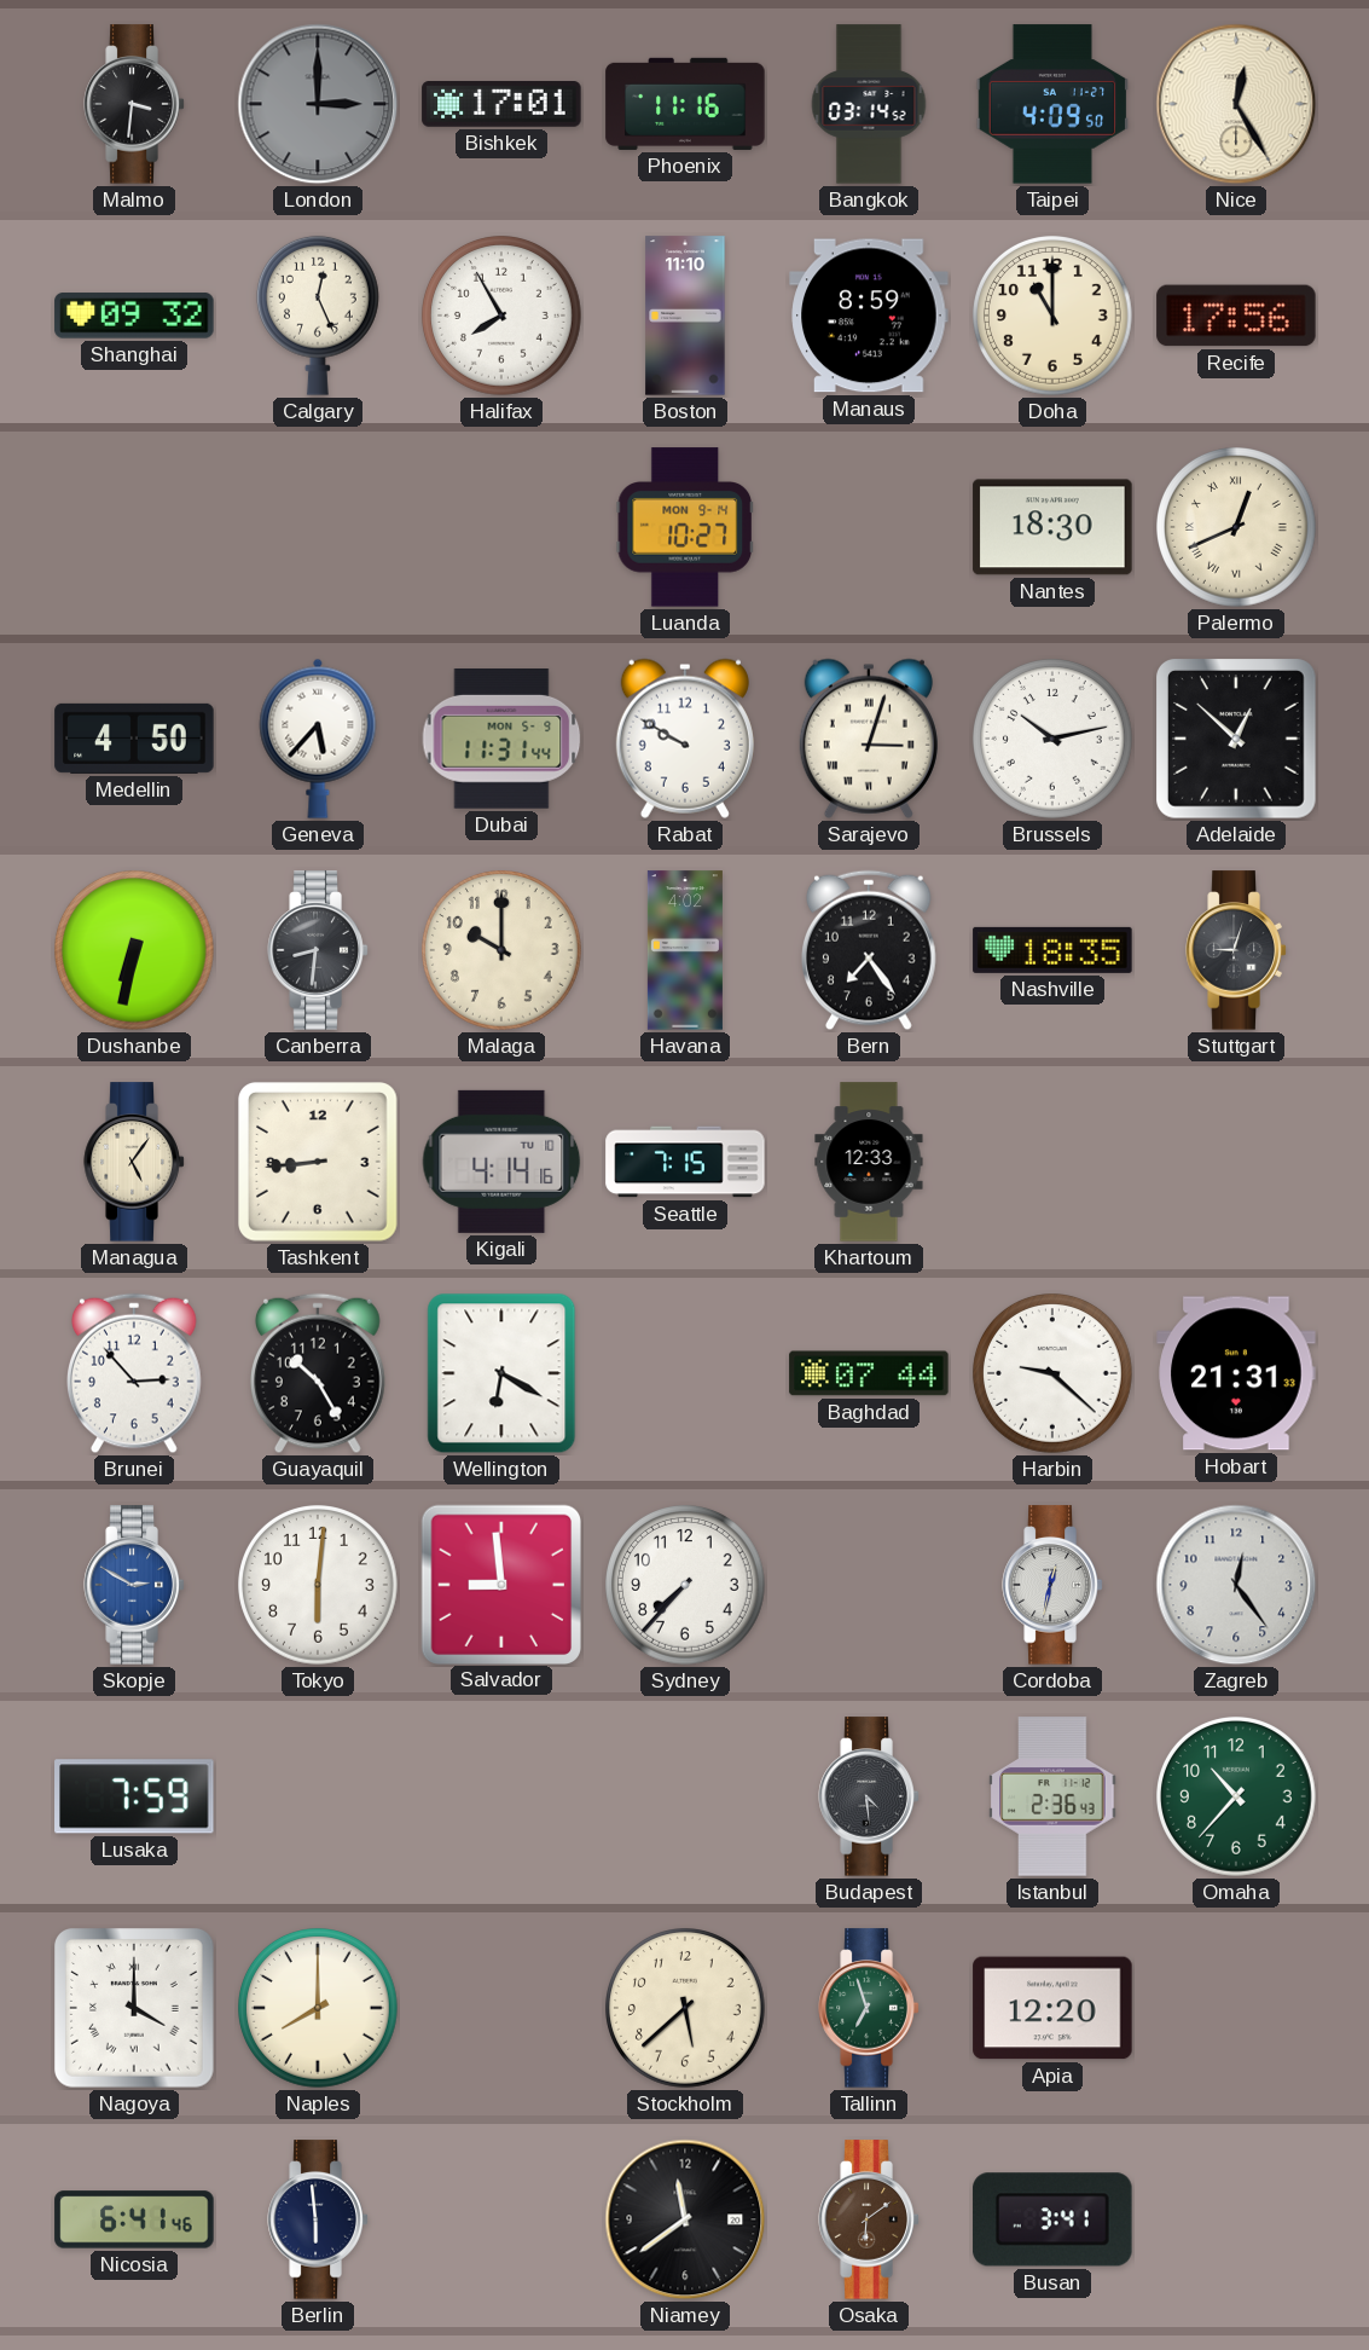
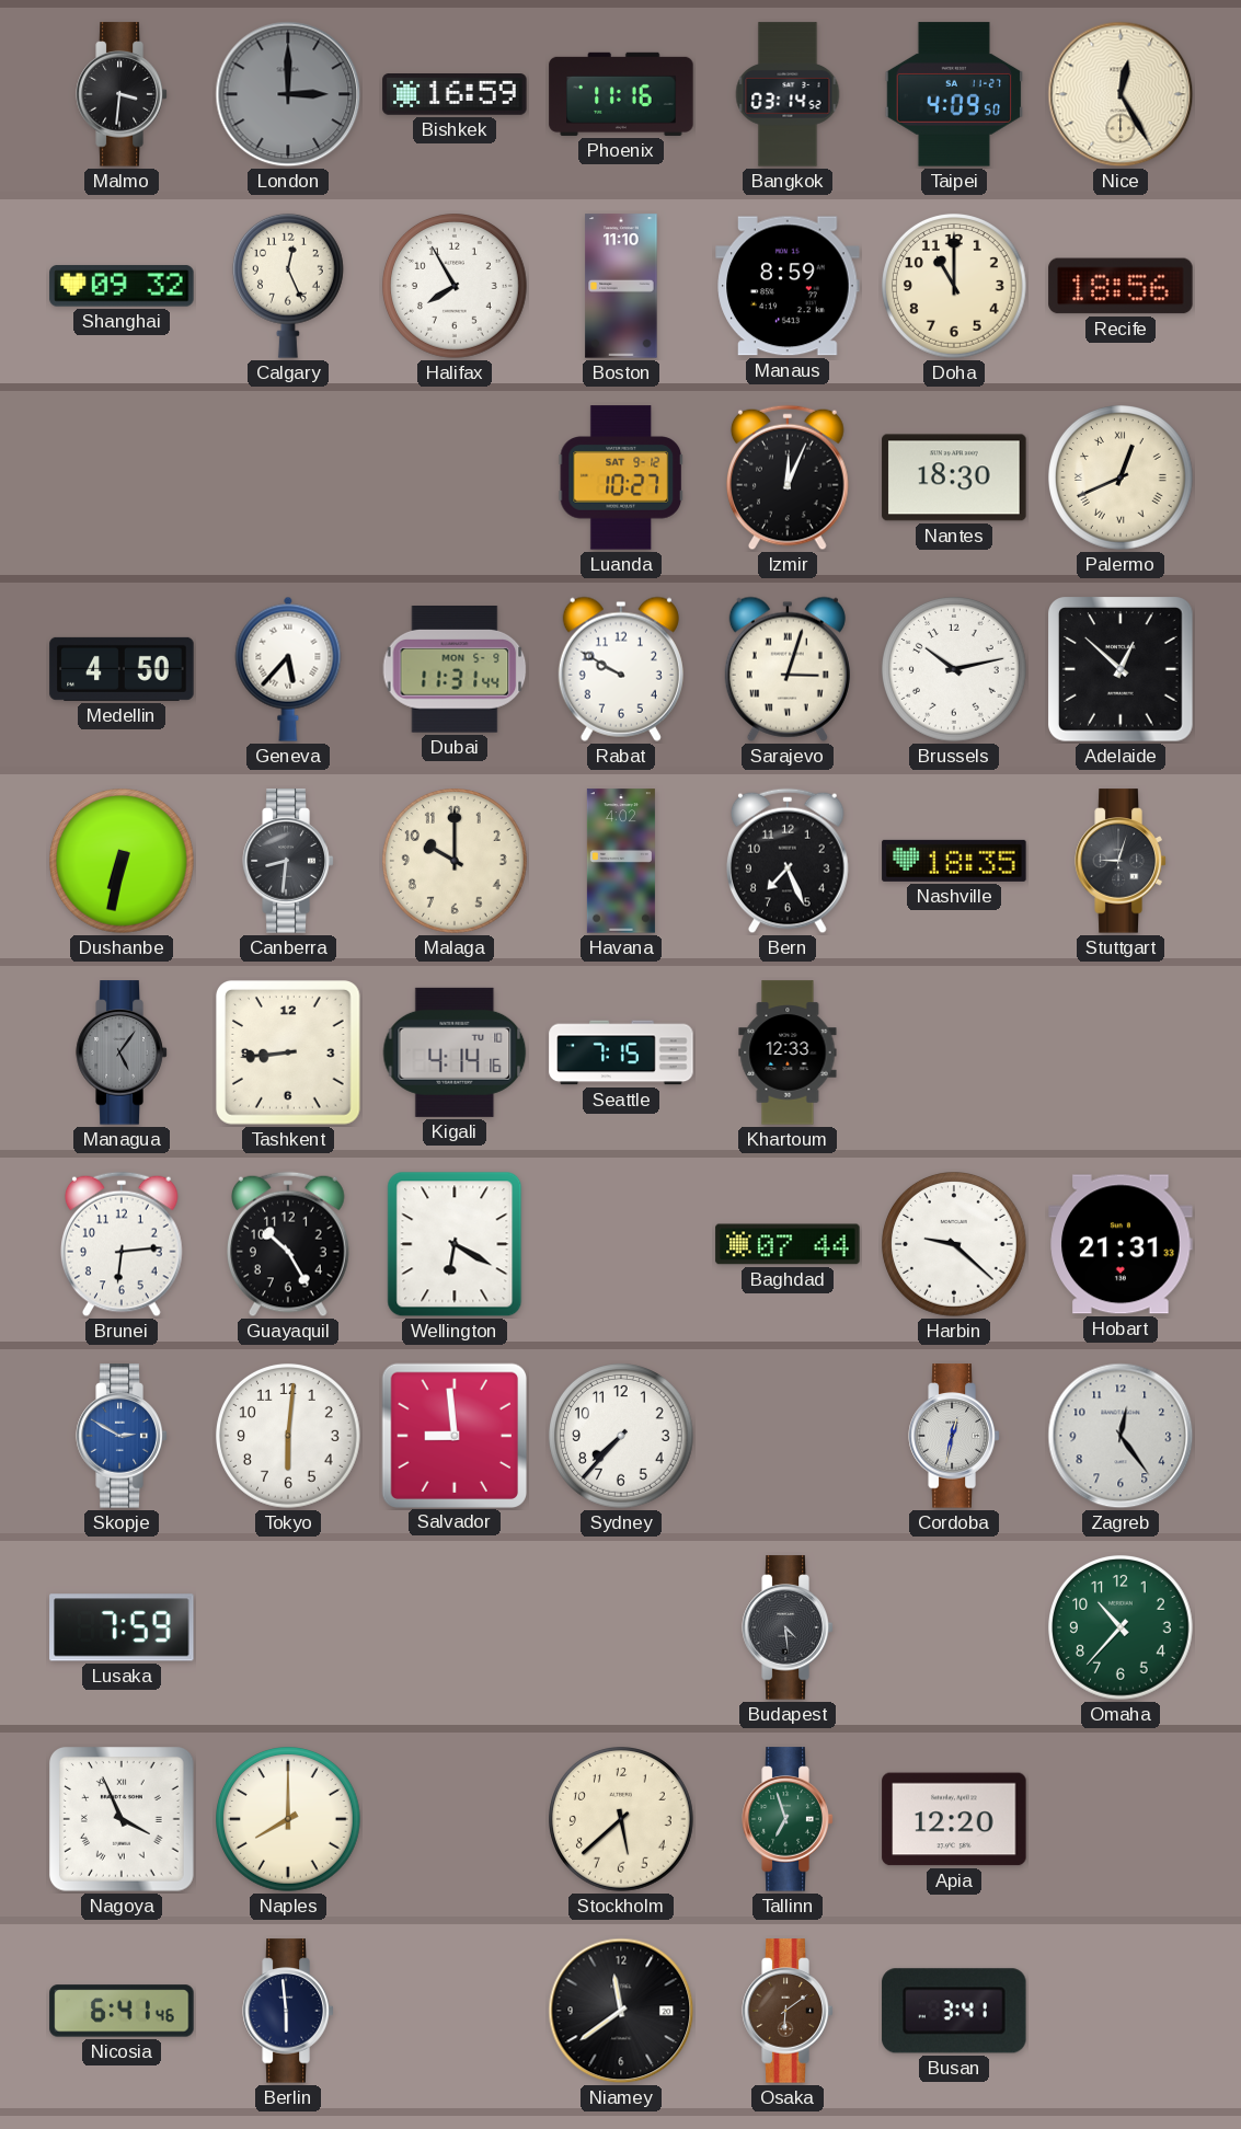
Bishkek: 17:01 -> 16:59 (455, 95)
Recife: 17:56 -> 18:56 (1121, 286)
Luanda date: MON 9-14 -> SAT 9-12 (620, 477)
Izmir: none -> 12:04 (789, 477)
Bern: 7:24 -> 7:26 (789, 861)
Managua dial: cream -> grey (122, 1052)
Brunei: 2:53 -> 6:14 (123, 1244)
Istanbul: 2:36 -> none (1052, 1796)
Nagoya: 4:00 -> 3:56 (123, 1820)
